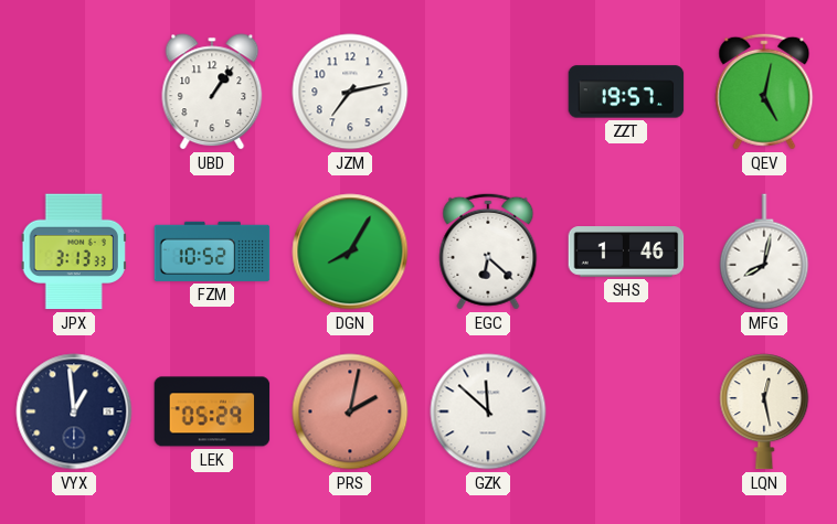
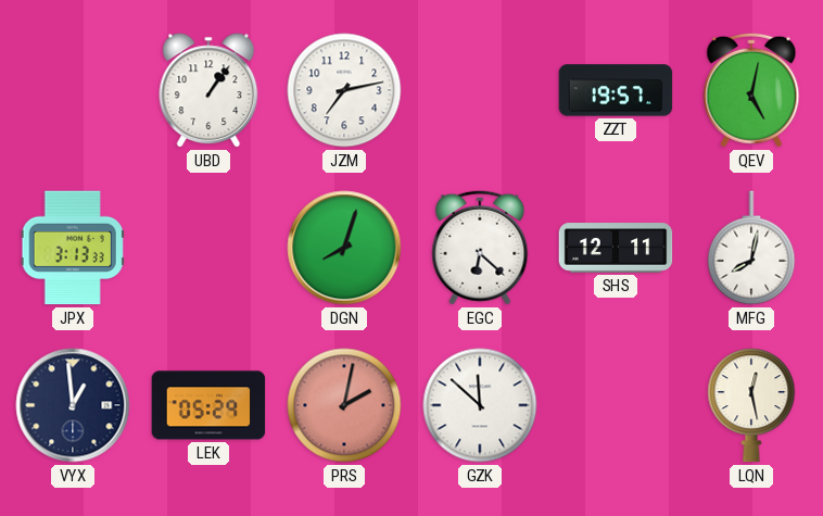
FZM: 10:52 -> none (212, 252)
DGN: 8:05 -> 8:03 (344, 248)
SHS: 1:46 -> 12:11 (616, 248)
